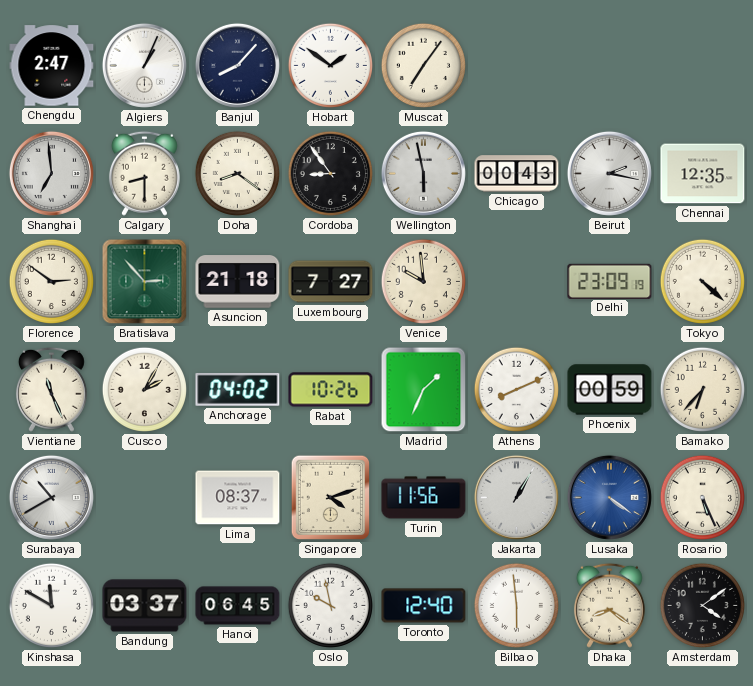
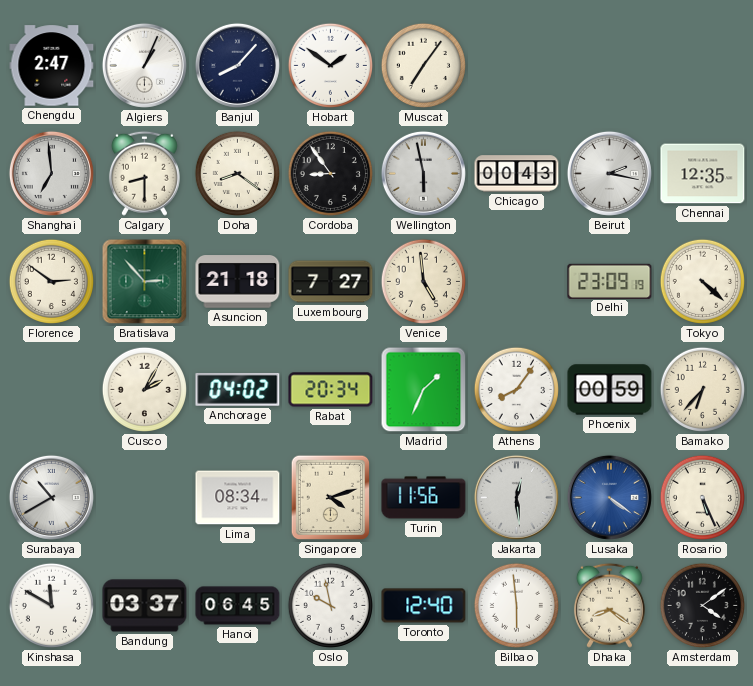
Venice: 9:59 -> 4:59 (423, 281)
Vientiane: 11:26 -> none (51, 389)
Rabat: 10:26 -> 20:34 (331, 390)
Athens: 8:11 -> 8:06 (516, 389)
Lima: 08:37 -> 08:34 (238, 498)
Jakarta: 1:05 -> 12:29 (516, 497)
